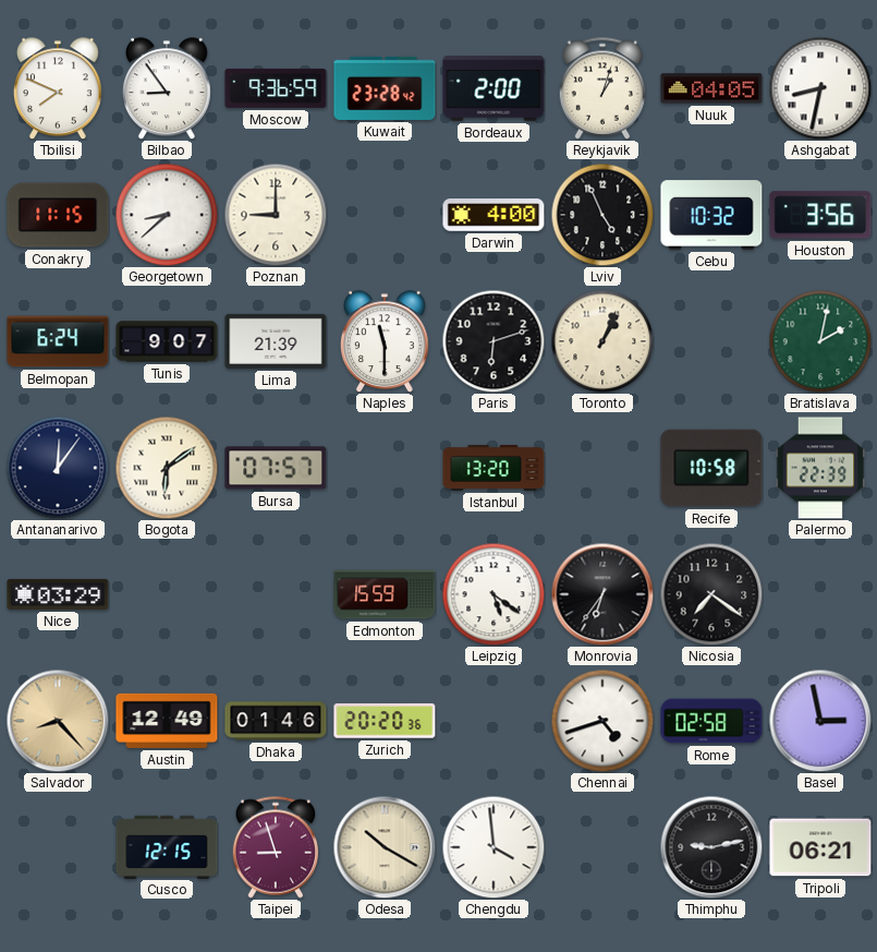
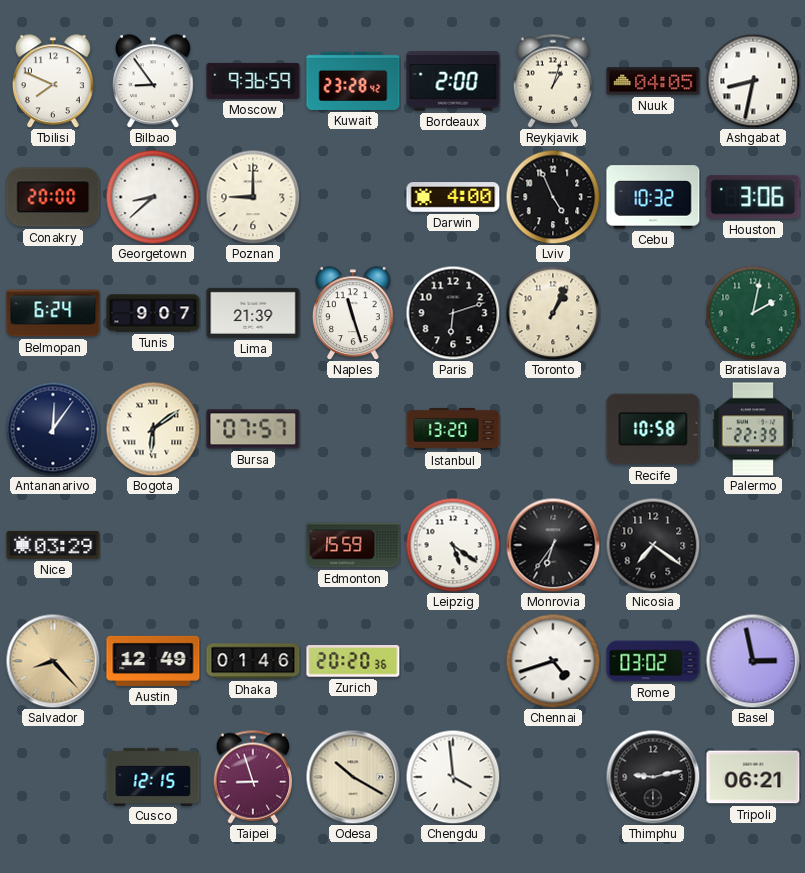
Conakry: 11:15 -> 20:00 (53, 197)
Houston: 3:56 -> 3:06 (753, 197)
Naples: 11:30 -> 11:27 (353, 313)
Rome: 02:58 -> 03:02 (653, 661)
